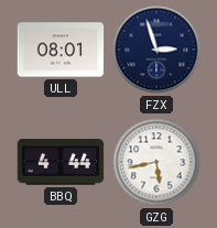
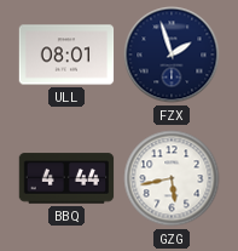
FZX: 2:57 -> 1:57 (172, 55)
